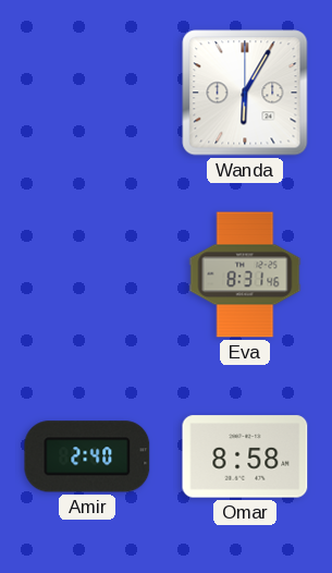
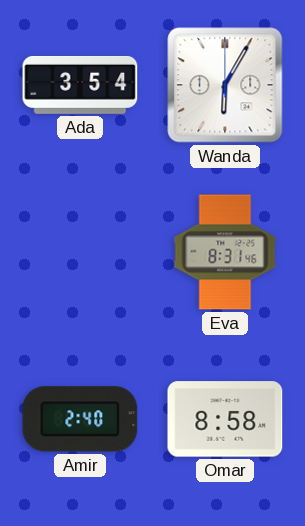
Ada: none -> 3:54 (80, 85)
